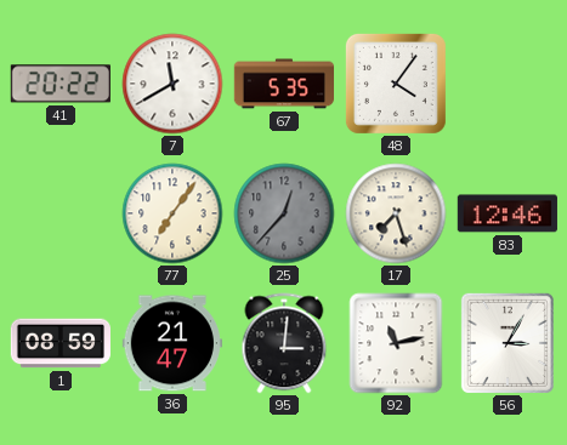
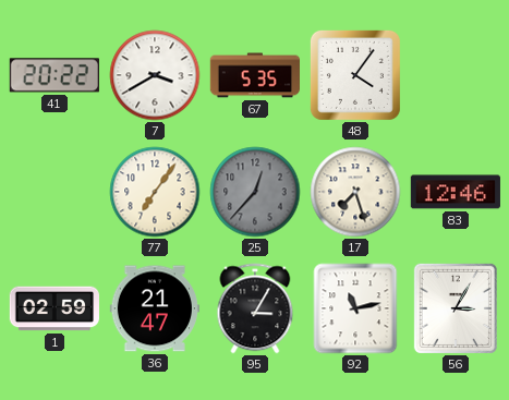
7: 11:40 -> 3:40 (155, 75)
1: 08:59 -> 02:59 (53, 308)
95: 3:01 -> 3:05 (255, 308)
